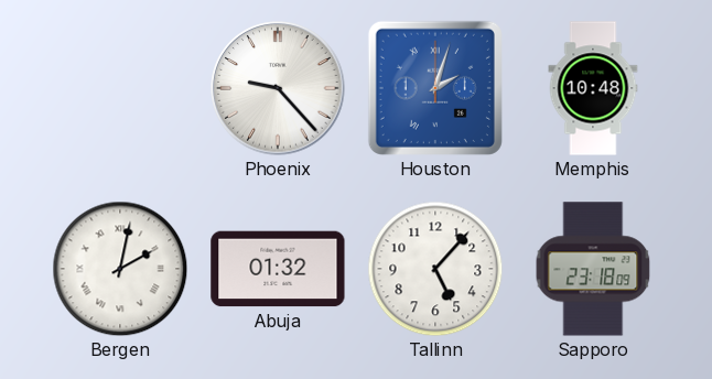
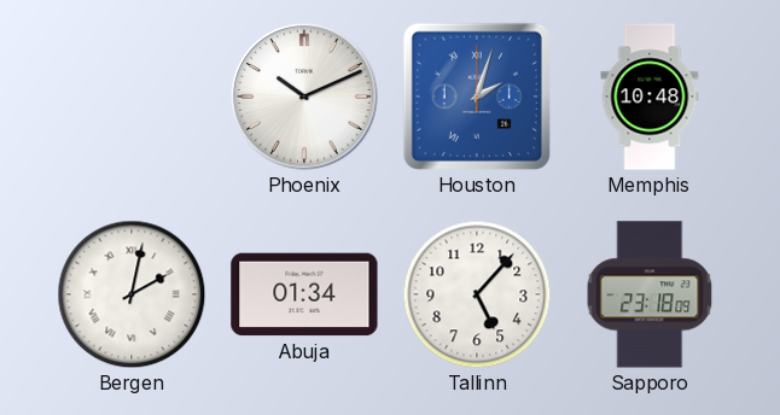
Phoenix: 9:23 -> 10:11 (304, 97)
Abuja: 01:32 -> 01:34 (304, 294)
